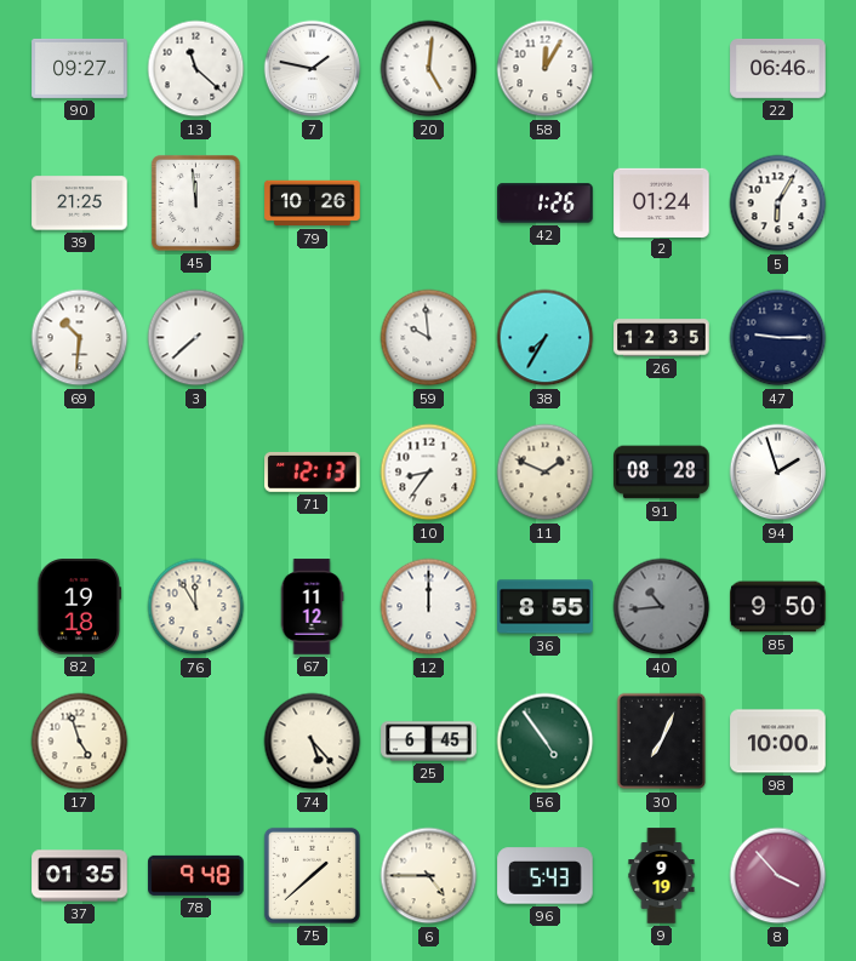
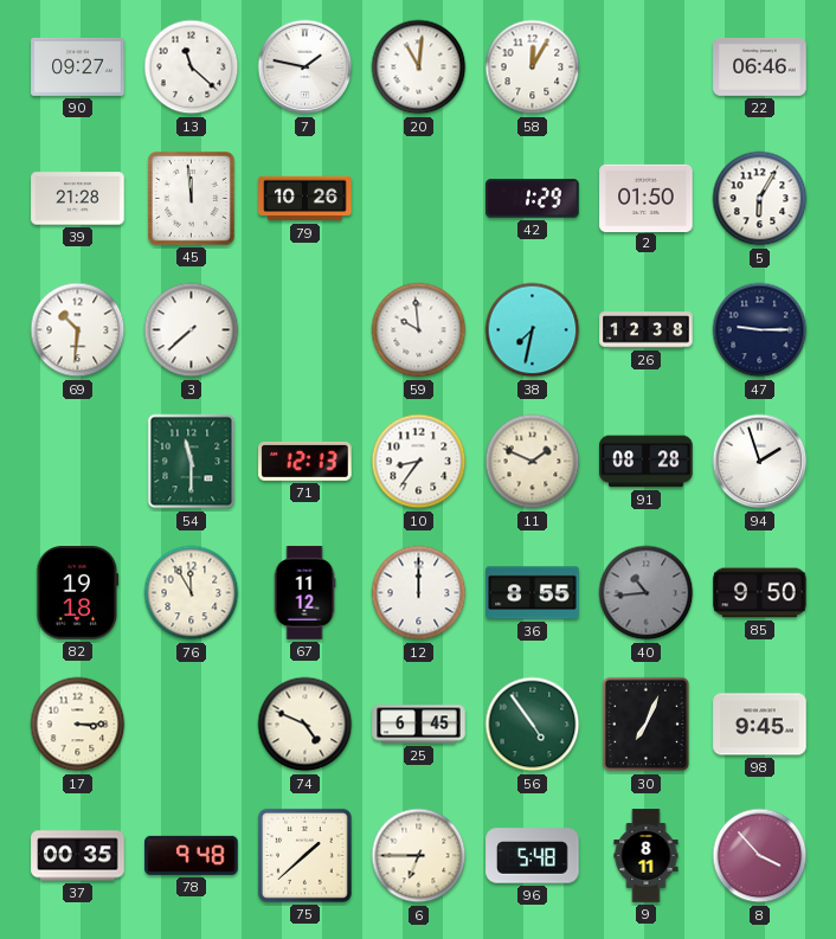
20: 5:01 -> 11:01 (419, 67)
39: 21:25 -> 21:28 (78, 199)
42: 1:26 -> 1:29 (533, 199)
2: 01:24 -> 01:50 (647, 198)
38: 7:35 -> 7:32 (533, 330)
26: 12:35 -> 12:38 (647, 330)
54: none -> 11:30 (192, 462)
17: 4:57 -> 3:15 (78, 725)
74: 5:23 -> 4:49 (306, 725)
98: 10:00 -> 9:45 (760, 725)
37: 01:35 -> 00:35 (78, 856)
6: 4:45 -> 6:45 (419, 856)
96: 5:43 -> 5:48 (533, 856)
9: 9:19 -> 8:11 (647, 856)
